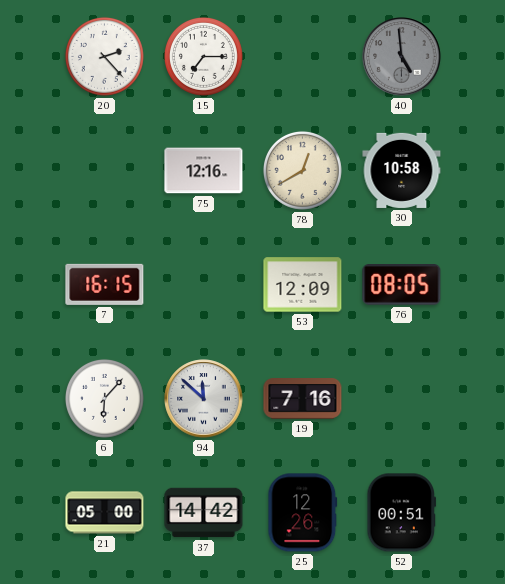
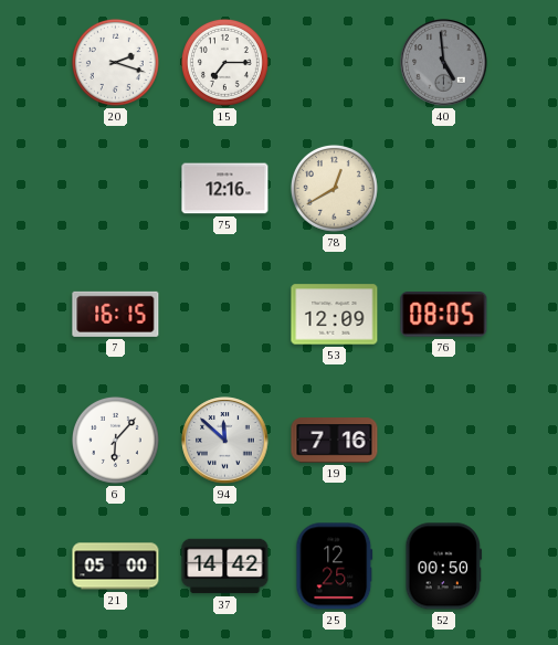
20: 2:23 -> 2:18 (115, 62)
30: 10:58 -> none (402, 170)
25: 12:26 -> 12:25 (335, 567)
52: 00:51 -> 00:50 (444, 567)
